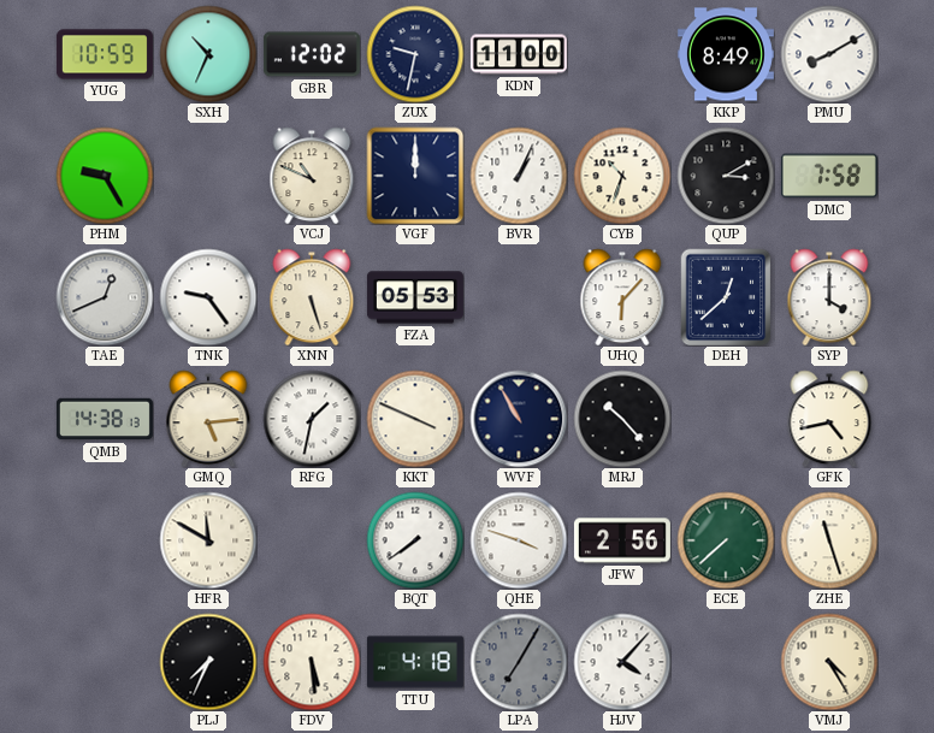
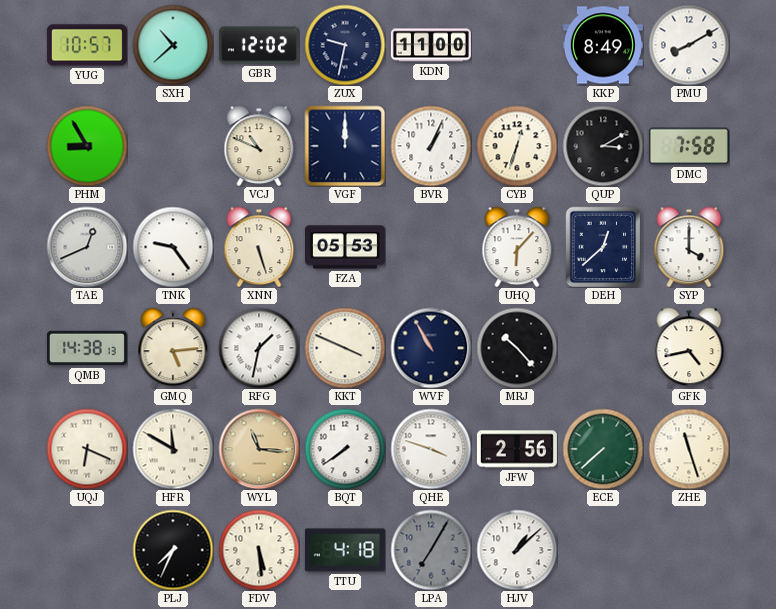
YUG: 10:59 -> 10:57 (87, 45)
SXH: 10:34 -> 10:38 (173, 45)
PHM: 9:25 -> 8:55 (87, 146)
CYB: 10:33 -> 12:33 (517, 146)
UQJ: none -> 6:19 (87, 449)
WYL: none -> 11:16 (259, 449)
HJV: 4:07 -> 1:08 (517, 550)
VMJ: 4:25 -> none (829, 662)
